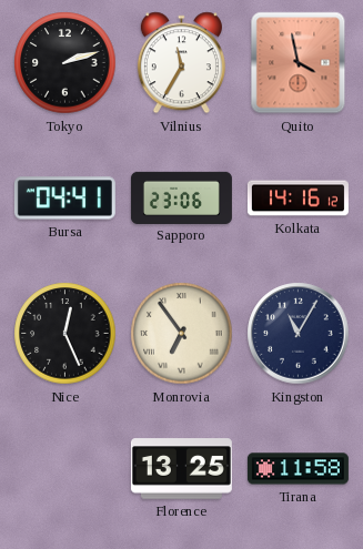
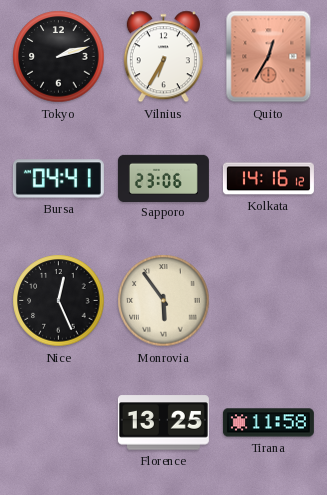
Vilnius: 11:35 -> 6:35 (163, 57)
Quito: 3:58 -> 12:35 (269, 57)
Monrovia: 6:54 -> 5:54 (164, 301)
Kingston: 11:05 -> none (299, 334)
